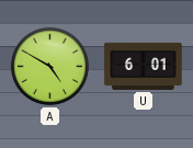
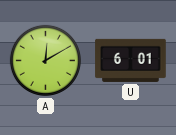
A: 4:50 -> 12:10 (45, 60)
